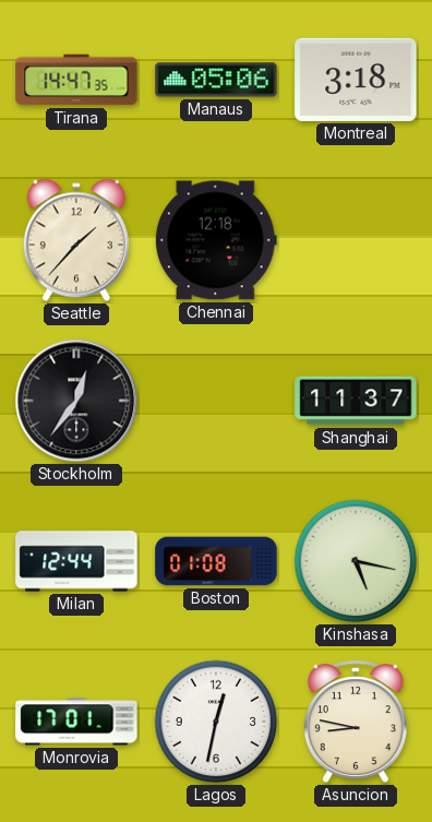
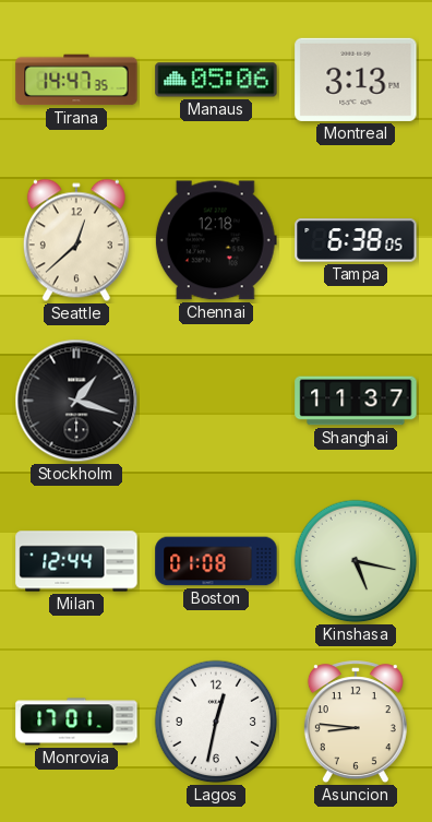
Montreal: 3:18 -> 3:13 (356, 80)
Seattle: 1:37 -> 12:38 (76, 240)
Tampa: none -> 6:38 (356, 240)
Stockholm: 12:36 -> 1:18 (76, 401)
Asuncion: 8:47 -> 8:46 (356, 723)
